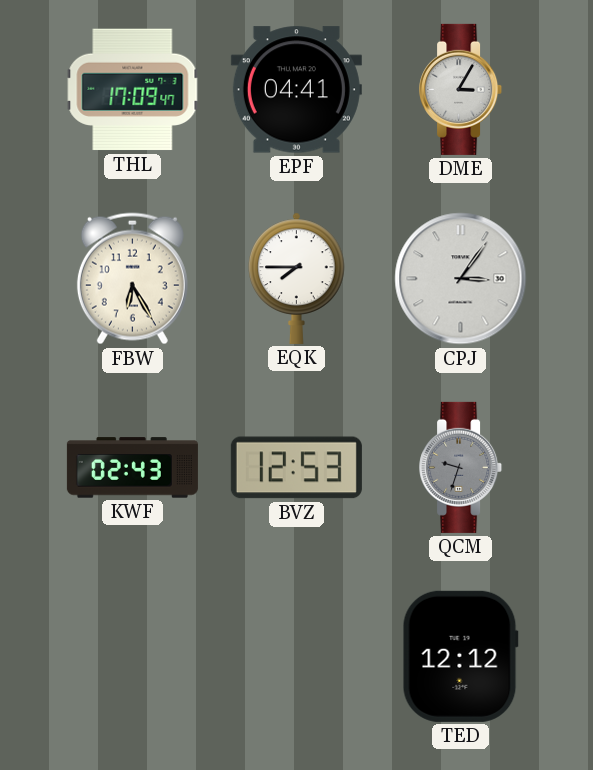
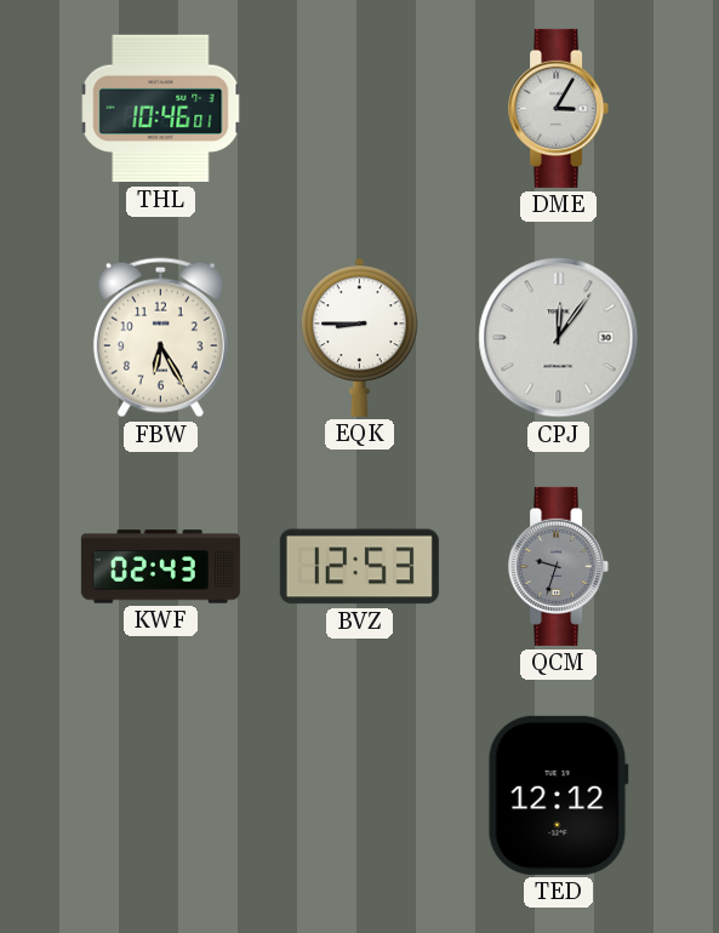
THL: 17:09 -> 10:46 (161, 109)
EPF: 04:41 -> none (296, 90)
EQK: 7:45 -> 8:45 (360, 337)
CPJ: 3:06 -> 12:06 (559, 338)
